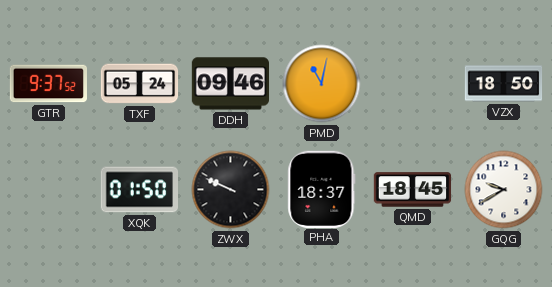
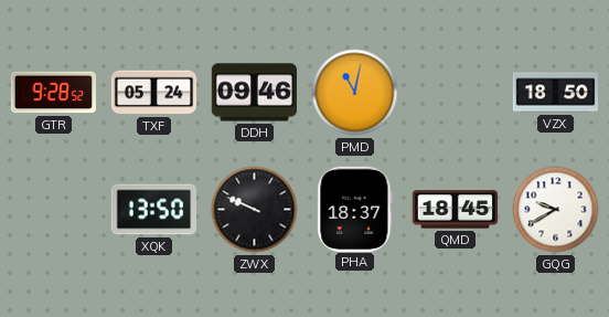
GTR: 9:37 -> 9:28 (53, 93)
XQK: 01:50 -> 13:50 (153, 210)
